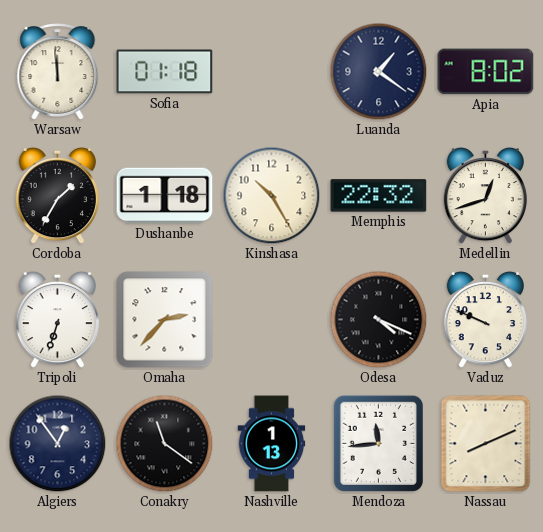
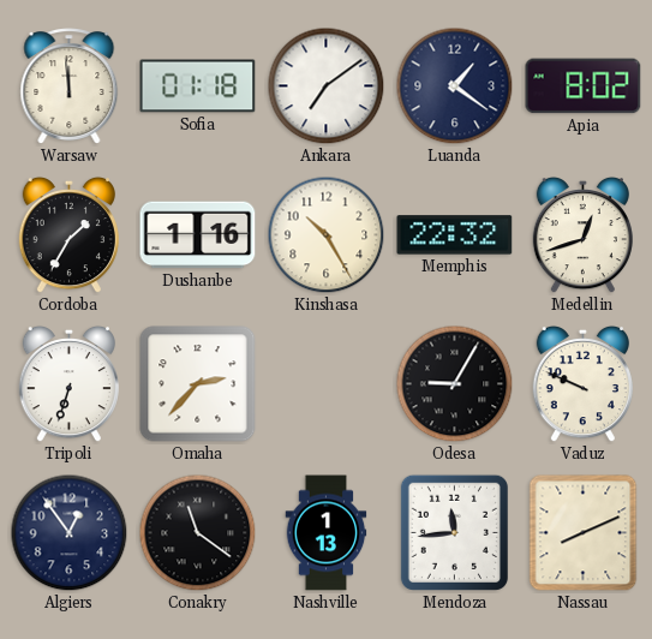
Ankara: none -> 7:09 (327, 86)
Dushanbe: 1:18 -> 1:16 (198, 235)
Odesa: 4:19 -> 9:05 (455, 384)
